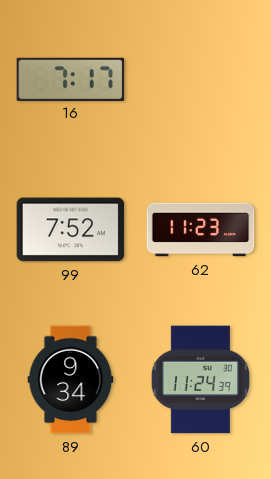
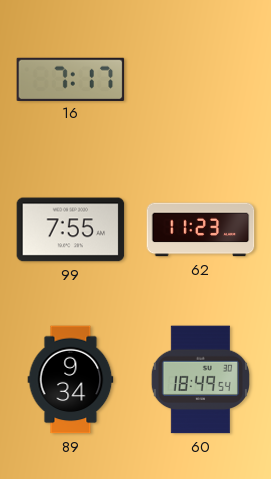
99: 7:52 -> 7:55 (71, 230)
60: 11:24 -> 18:49 (200, 380)
